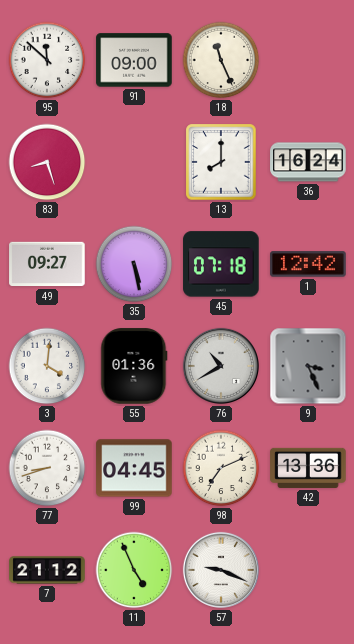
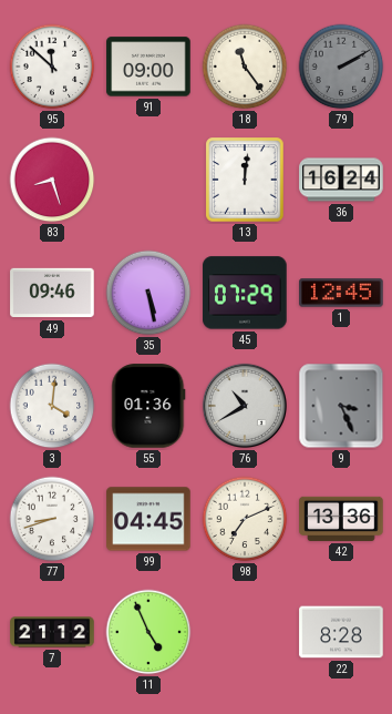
18: 11:26 -> 11:24 (245, 67)
79: none -> 2:10 (341, 67)
13: 8:00 -> 12:01 (245, 180)
49: 09:27 -> 09:46 (52, 293)
45: 07:18 -> 07:29 (245, 293)
1: 12:42 -> 12:45 (341, 293)
57: 9:19 -> none (221, 570)
22: none -> 8:28 (341, 632)
